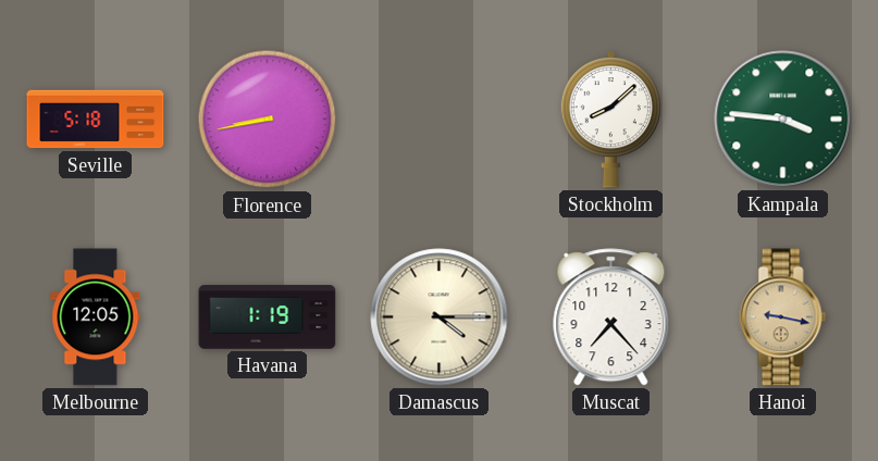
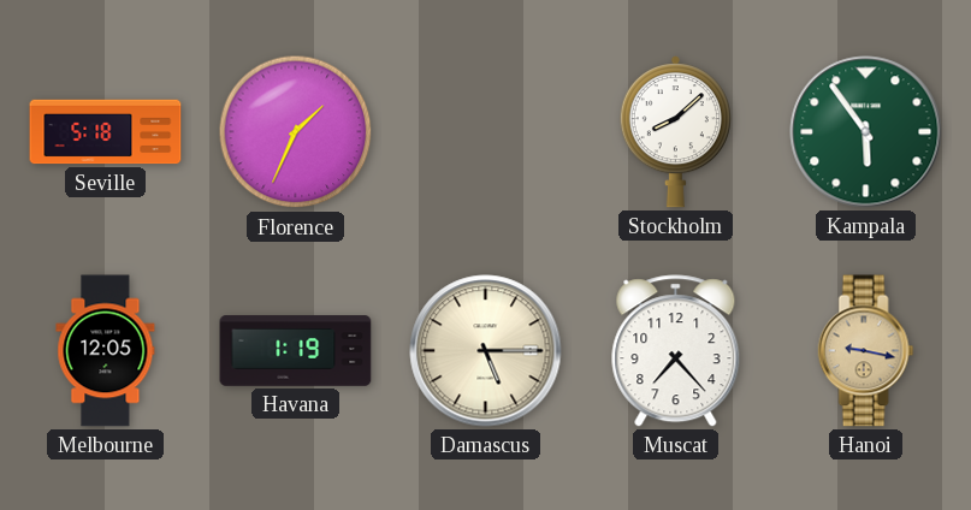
Florence: 8:43 -> 1:34 (296, 132)
Kampala: 3:46 -> 5:54 (866, 132)
Damascus: 4:15 -> 5:15 (486, 351)
